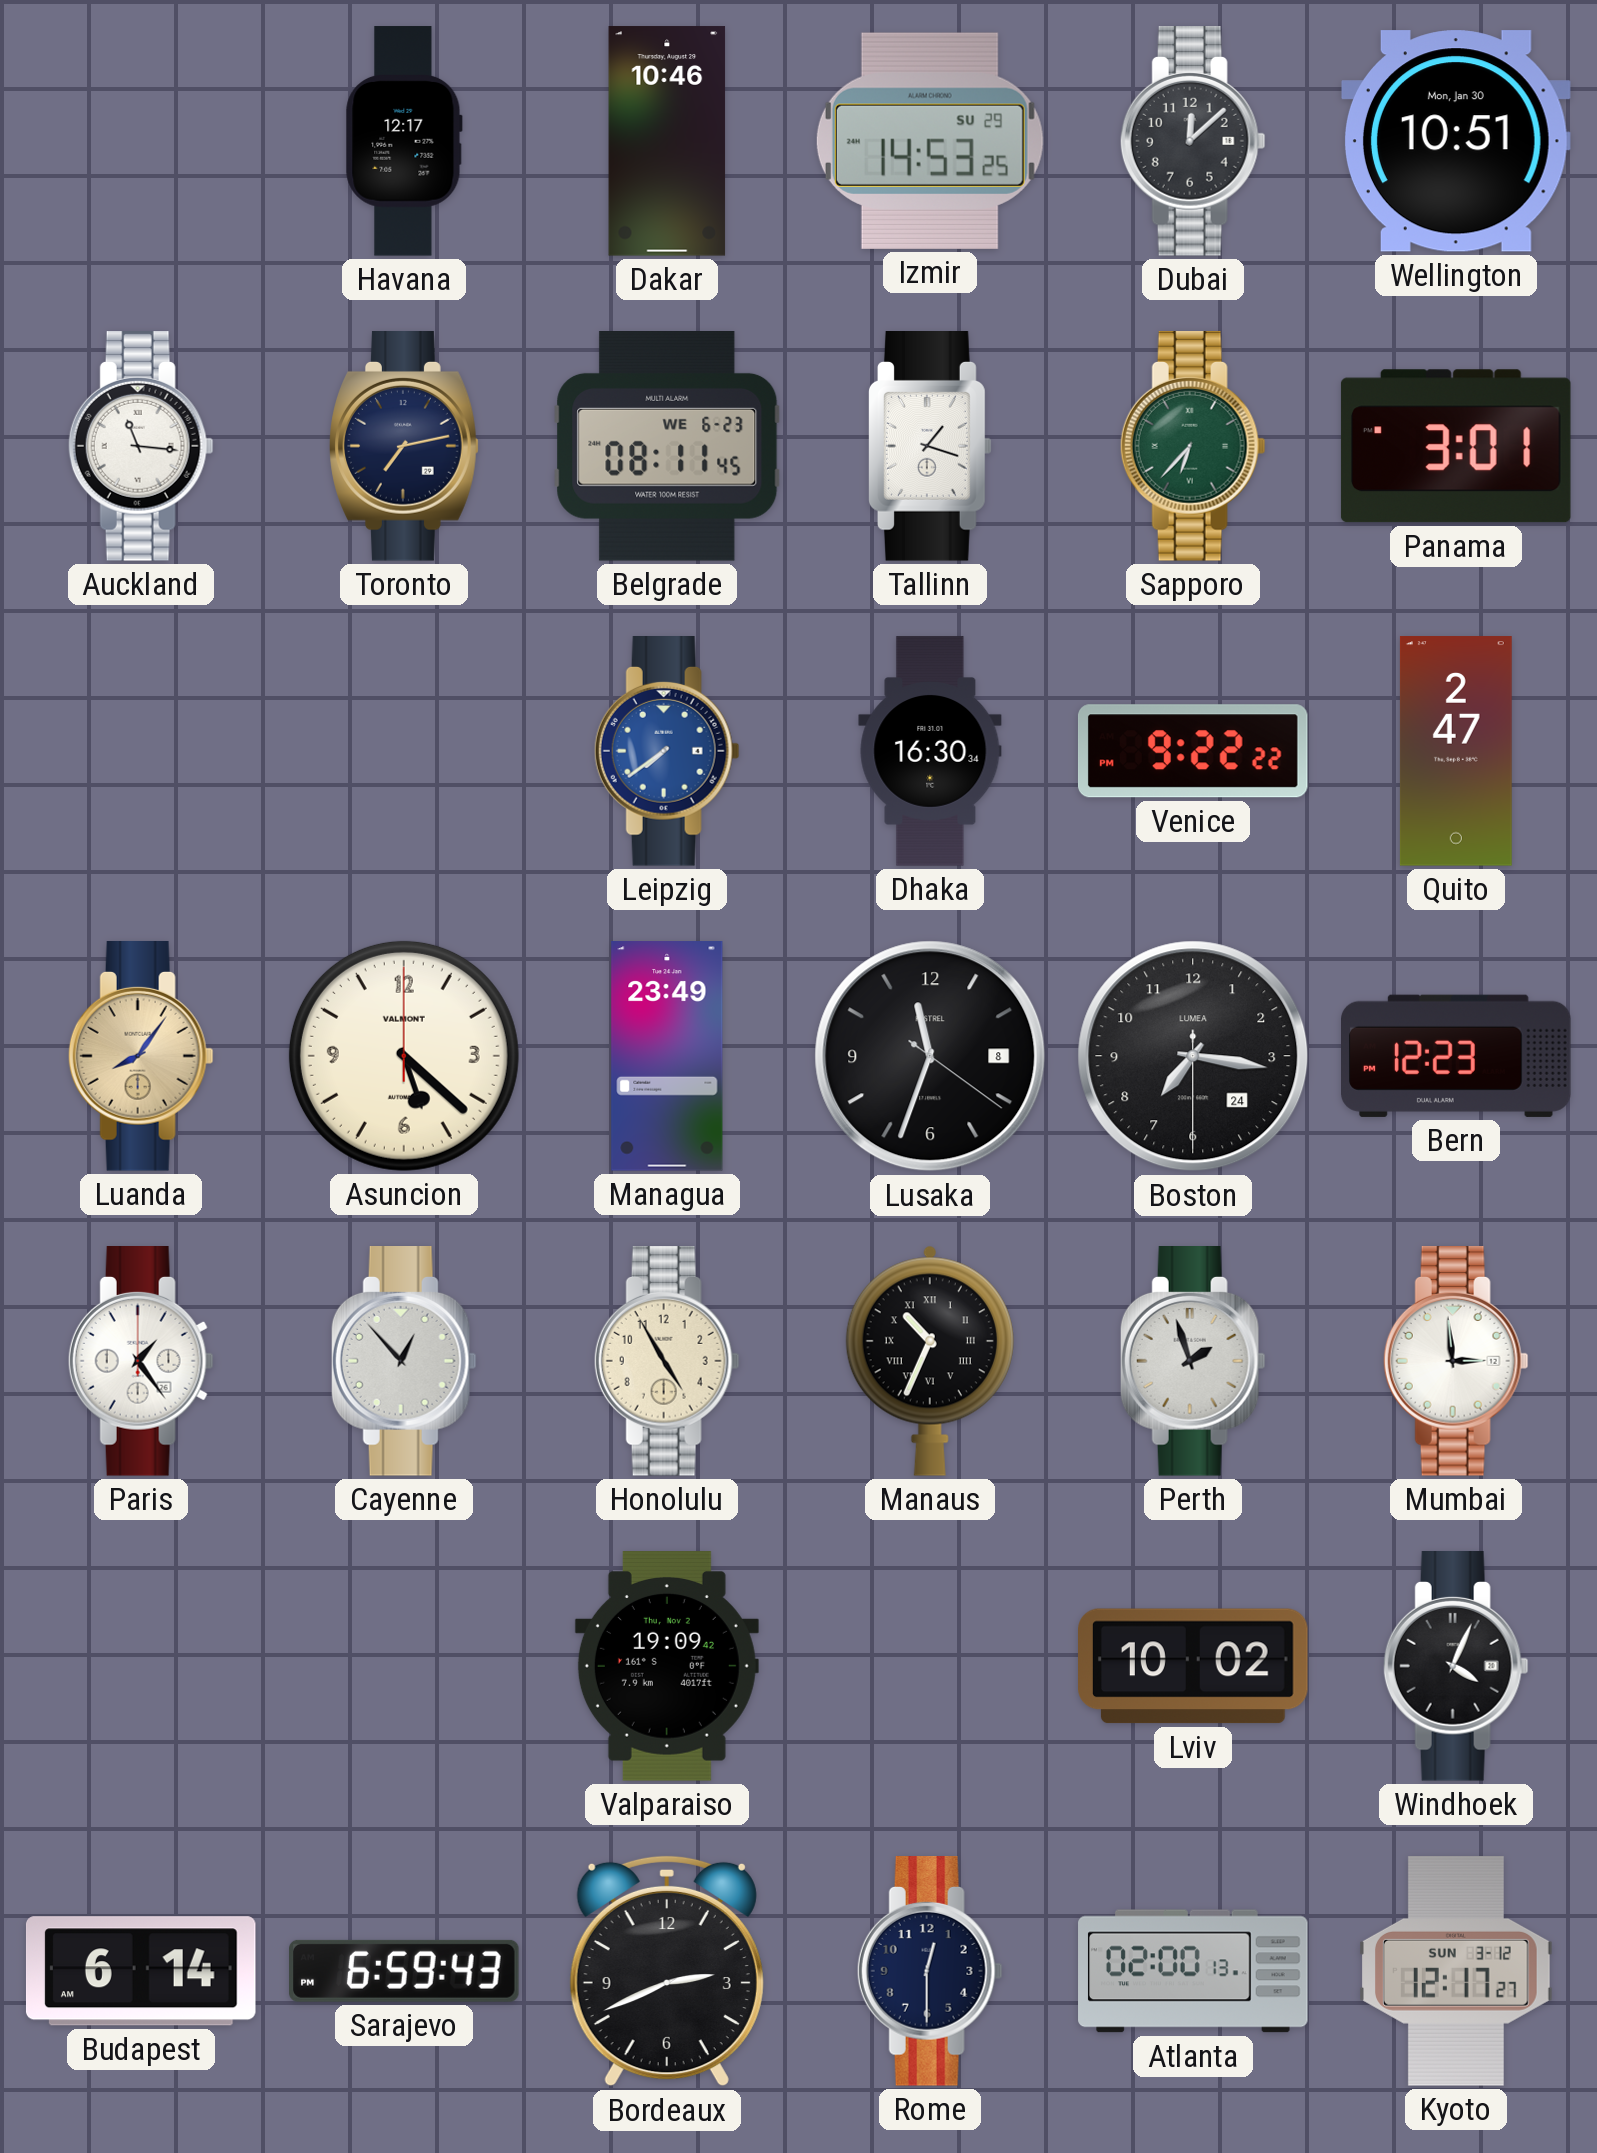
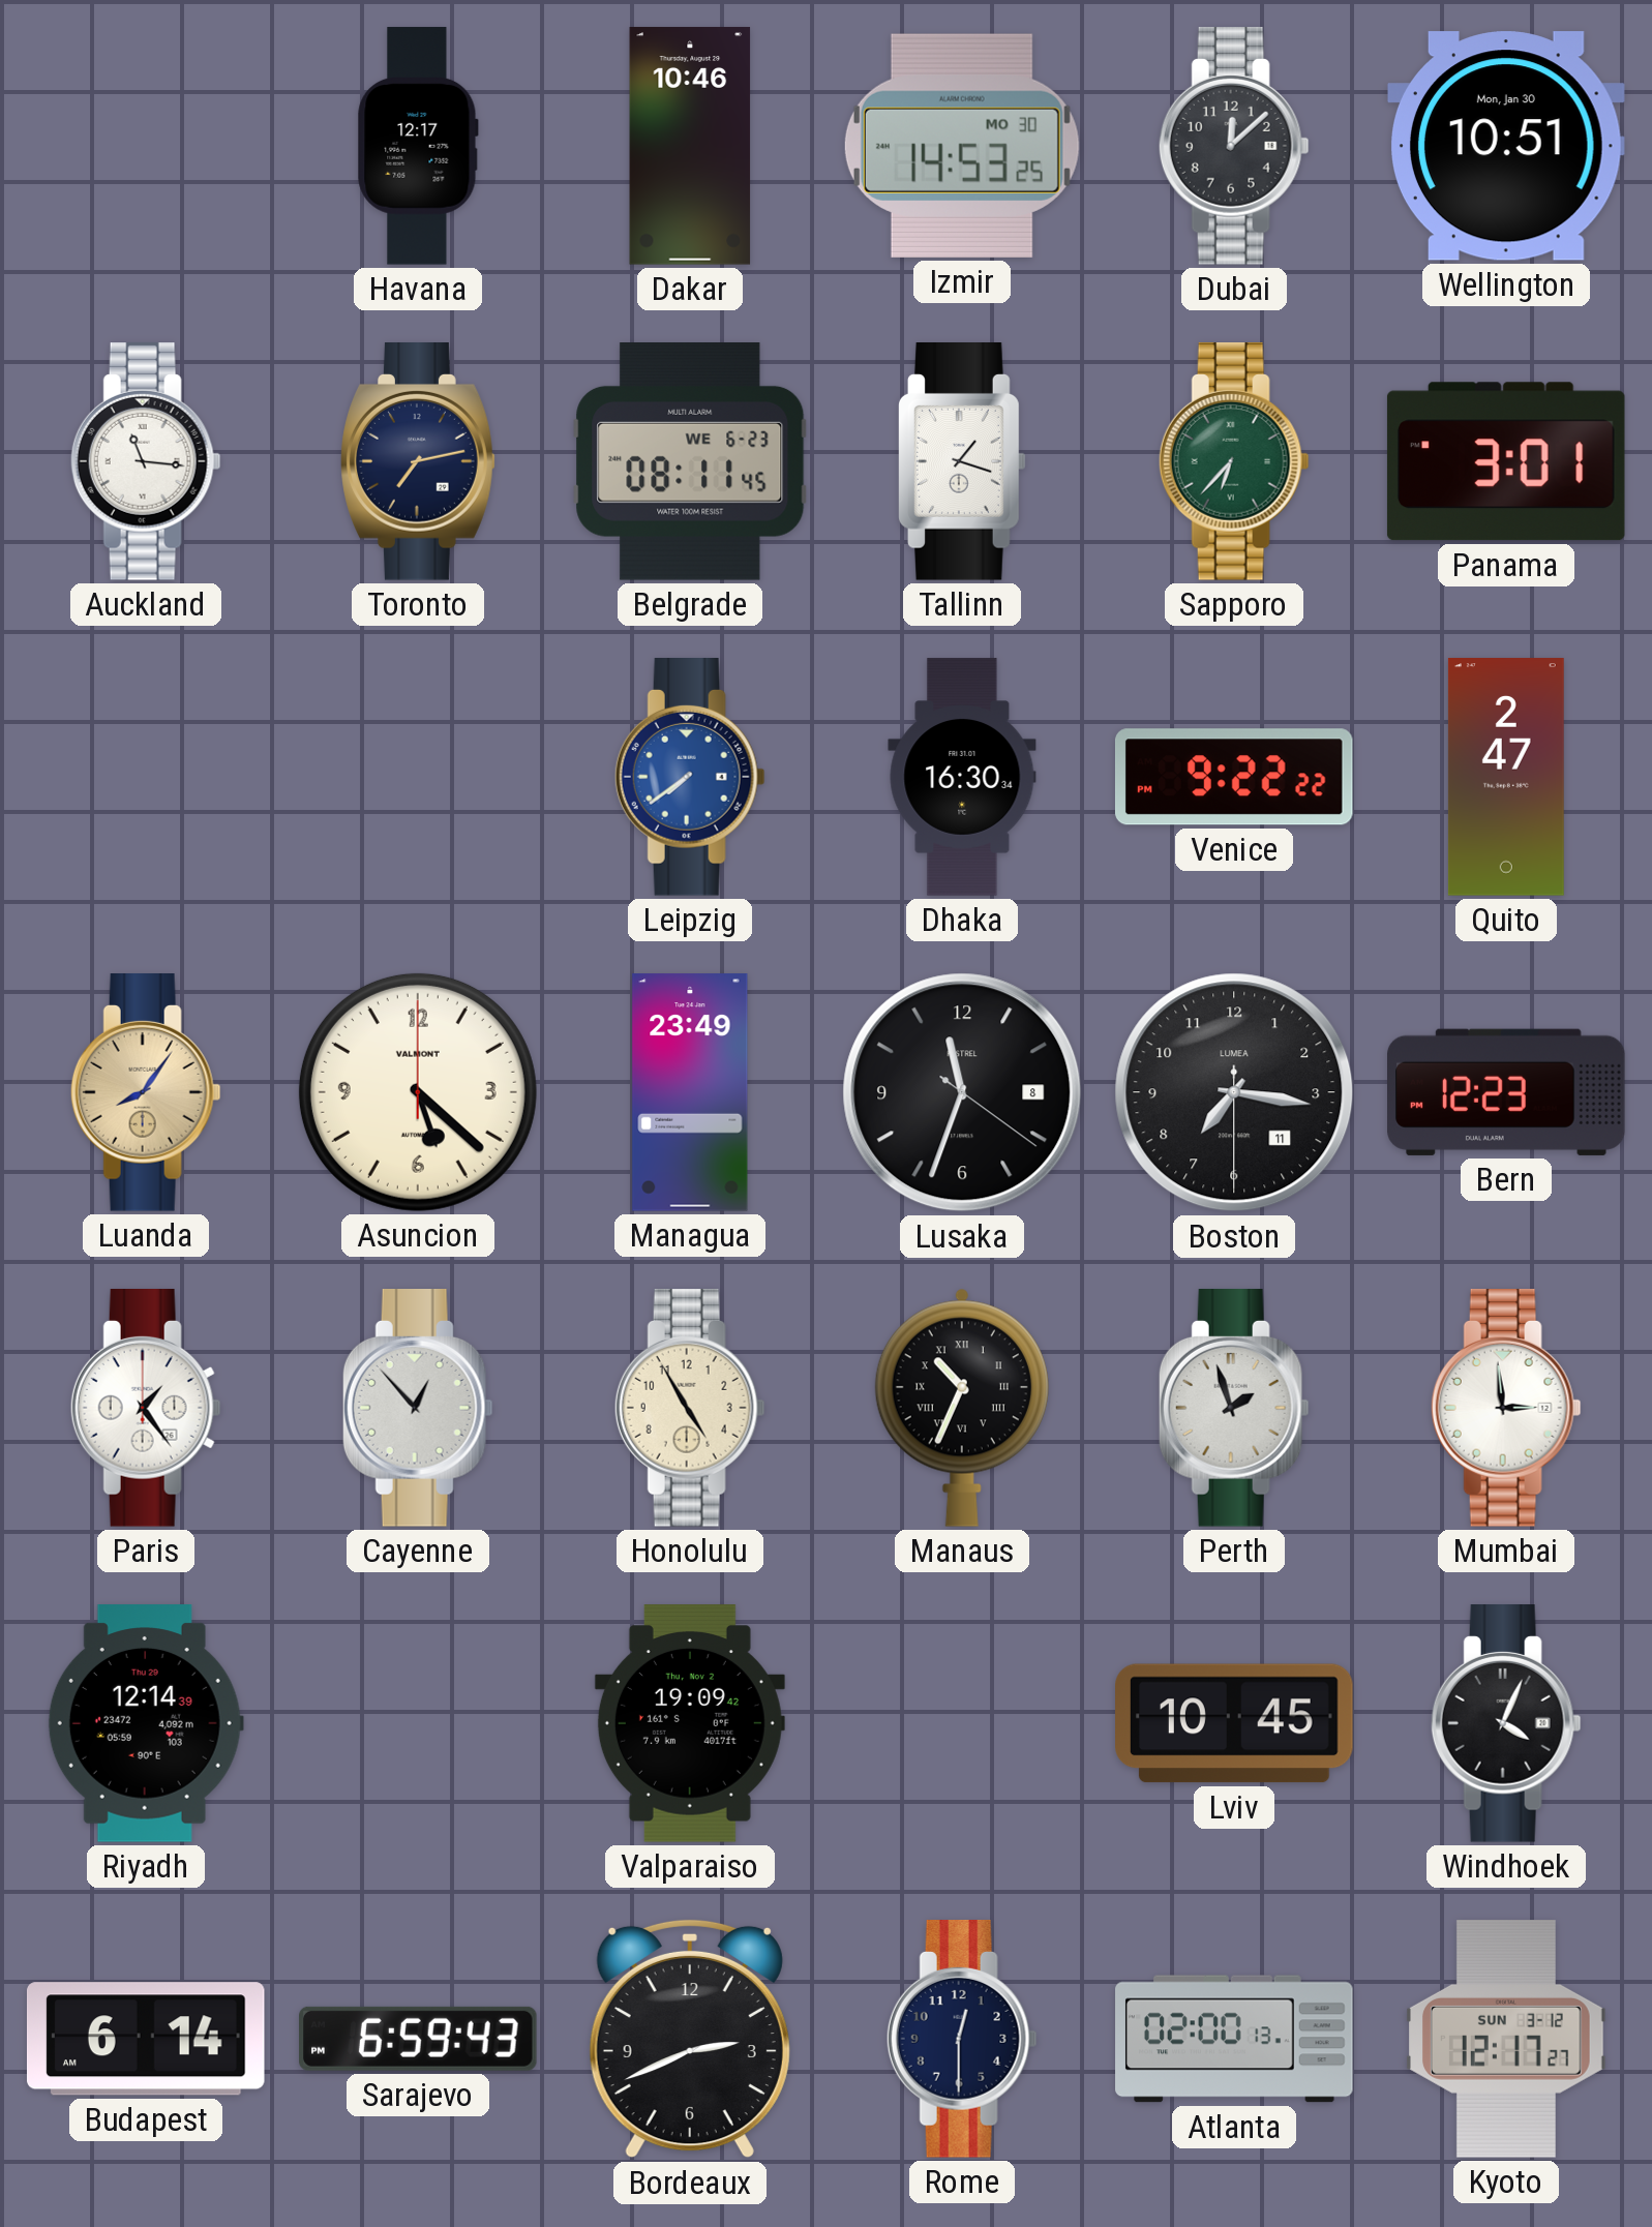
Izmir date: SU 29 -> MO 30 (962, 146)
Boston date: 24 -> 11 (1234, 1092)
Riyadh: none -> 12:14 (146, 1724)
Lviv: 10:02 -> 10:45 (1235, 1723)
